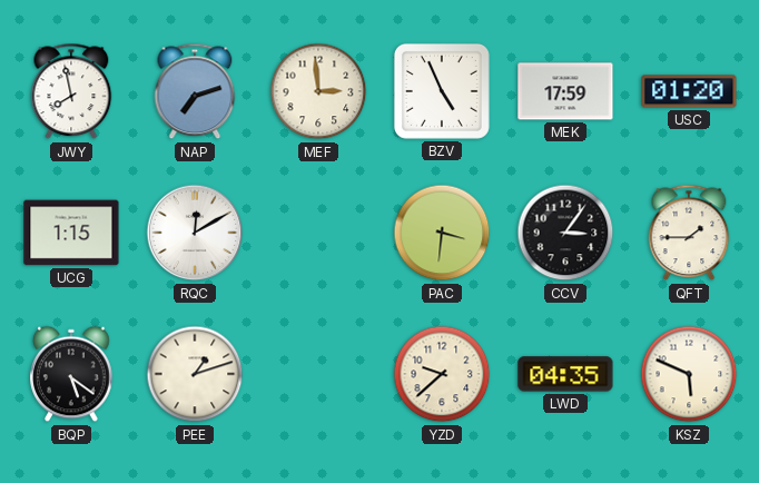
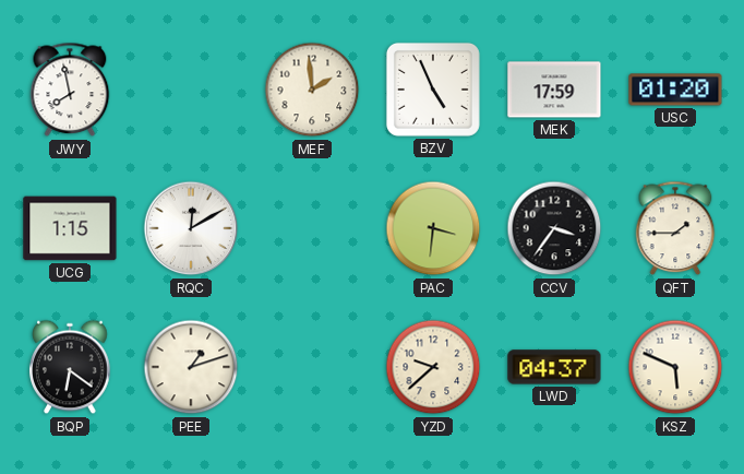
NAP: 7:12 -> none (195, 91)
MEF: 2:59 -> 1:59 (312, 90)
CCV: 3:06 -> 3:36 (554, 228)
BQP: 5:21 -> 6:21 (70, 367)
LWD: 04:35 -> 04:37 (554, 367)
